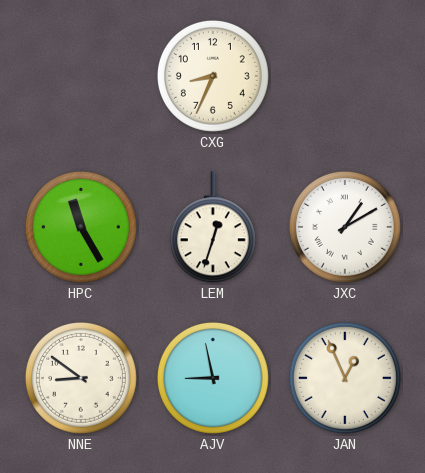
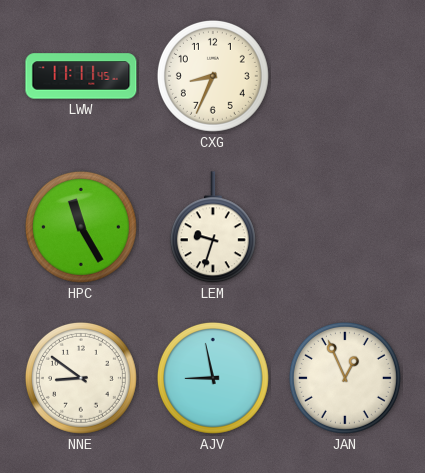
LWW: none -> 11:11 (81, 76)
LEM: 12:33 -> 9:33 (213, 228)
JXC: 1:10 -> none (345, 227)
